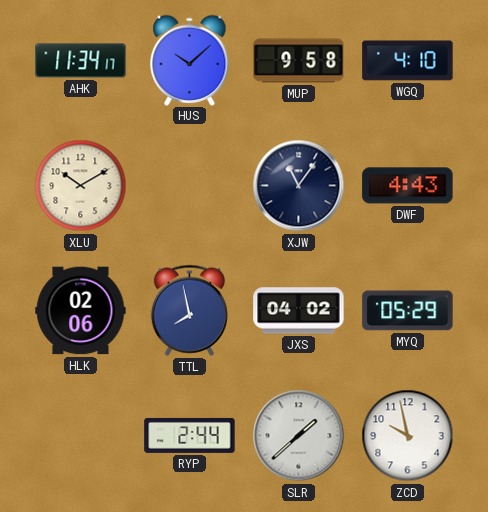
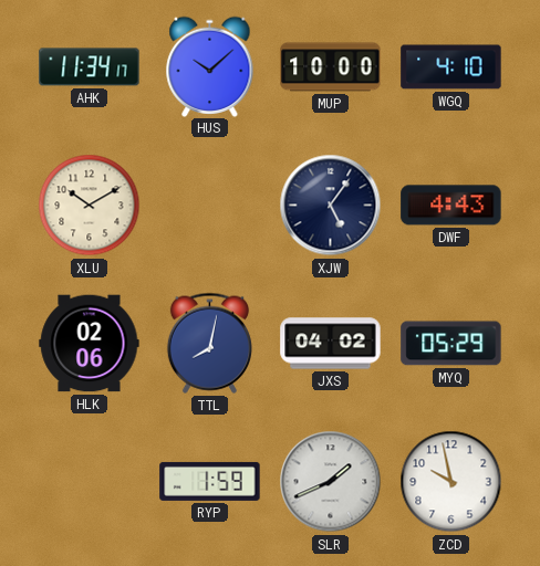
MUP: 9:58 -> 10:00 (331, 67)
XJW: 11:06 -> 5:06 (331, 206)
TTL: 7:58 -> 8:02 (209, 343)
RYP: 2:44 -> 1:59 (210, 481)
SLR: 1:38 -> 1:41 (331, 482)
